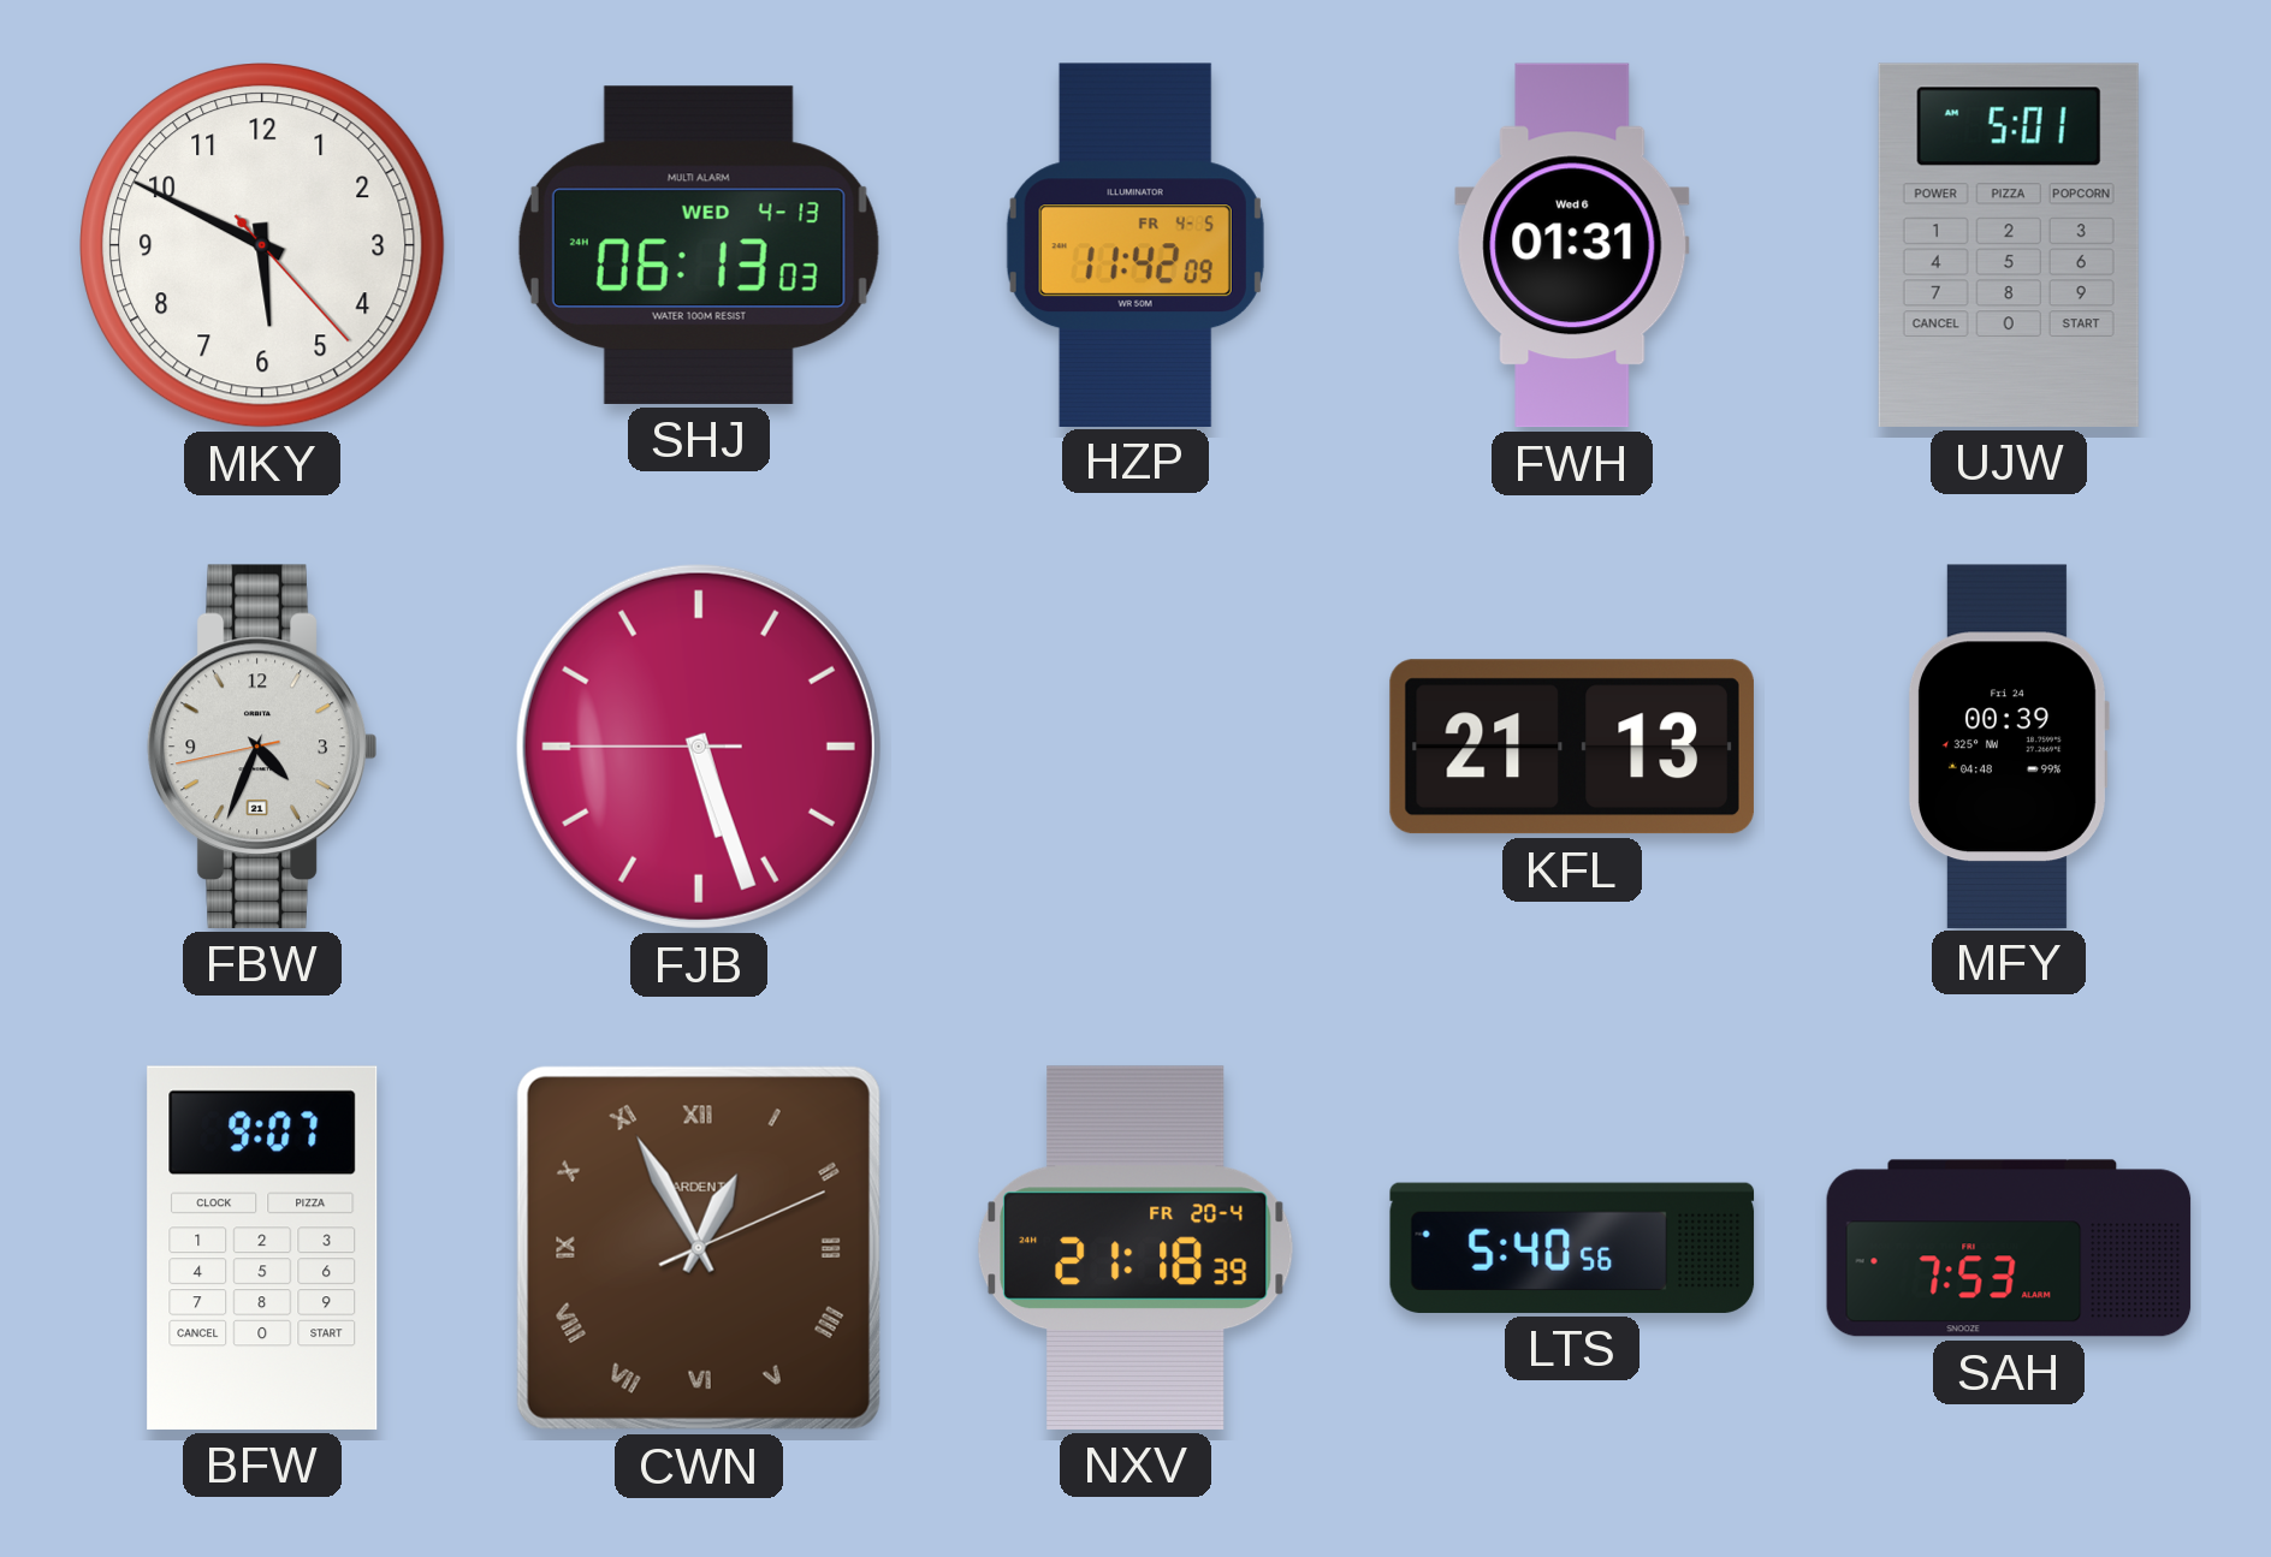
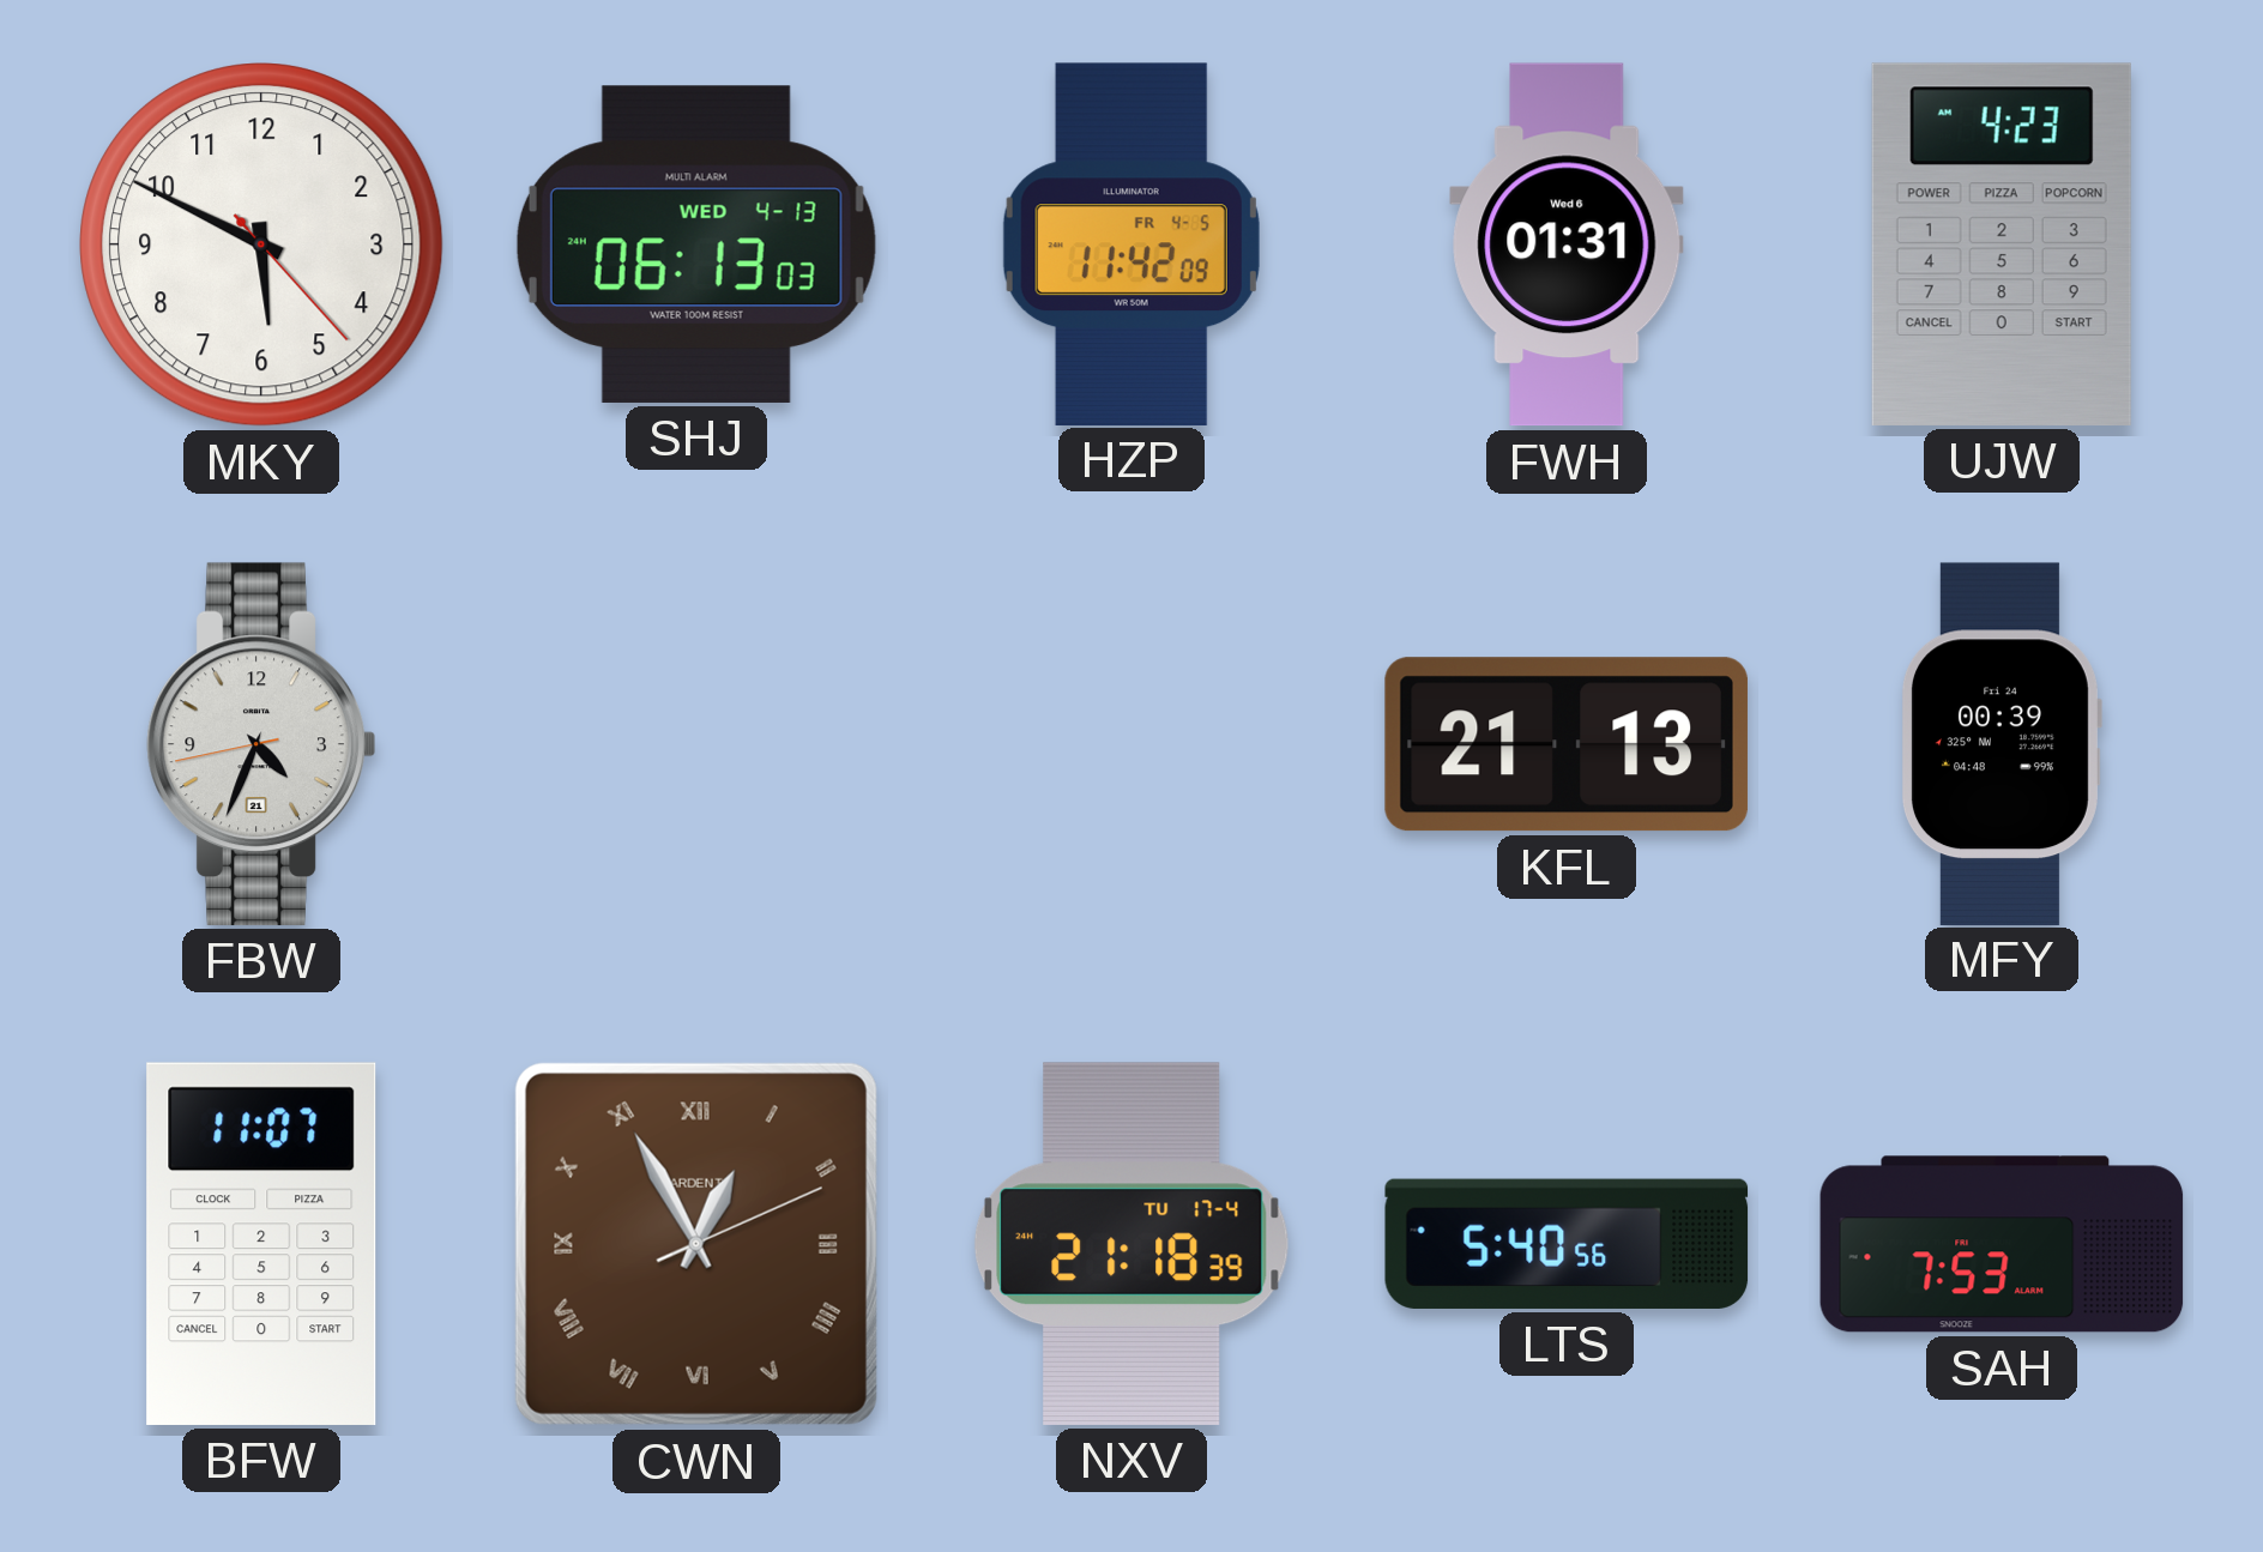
UJW: 5:01 -> 4:23 (2002, 244)
FJB: 5:26 -> none (699, 747)
BFW: 9:07 -> 11:07 (261, 1244)
NXV date: FR 20-4 -> TU 17-4 (1131, 1244)
